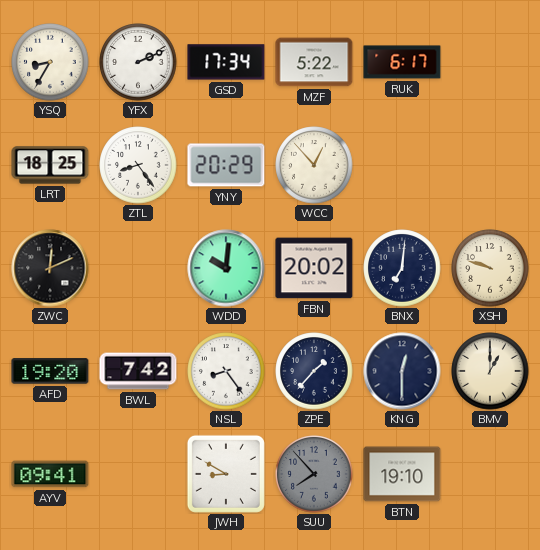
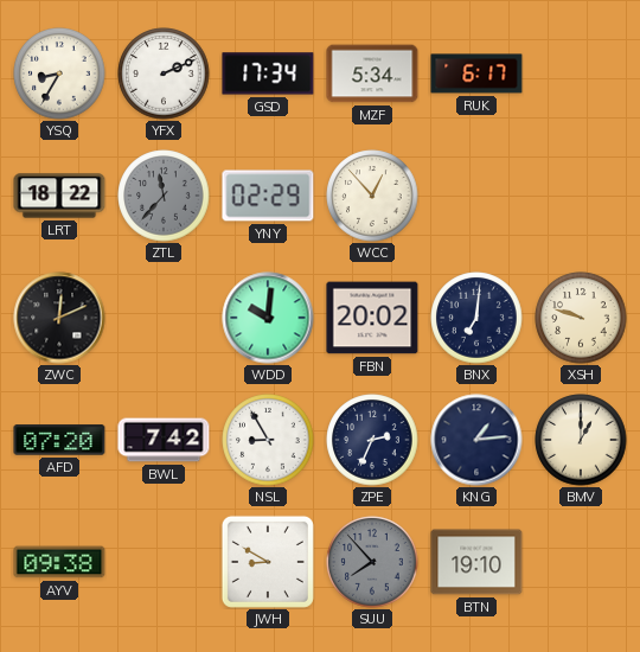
MZF: 5:22 -> 5:34 (372, 73)
LRT: 18:25 -> 18:22 (59, 196)
ZTL: 8:24 -> 11:37 (164, 196)
ZTL dial: white -> grey (164, 196)
YNY: 20:29 -> 02:29 (268, 196)
AFD: 19:20 -> 07:20 (59, 440)
NSL: 8:24 -> 8:55 (268, 440)
ZPE: 1:37 -> 2:34 (372, 440)
KNG: 12:30 -> 1:14 (476, 440)
AYV: 09:41 -> 09:38 (59, 562)
